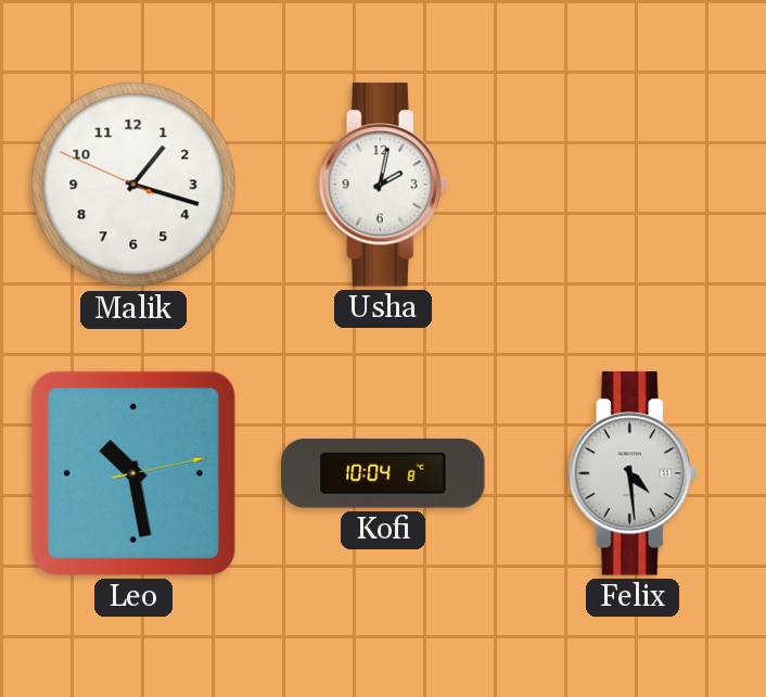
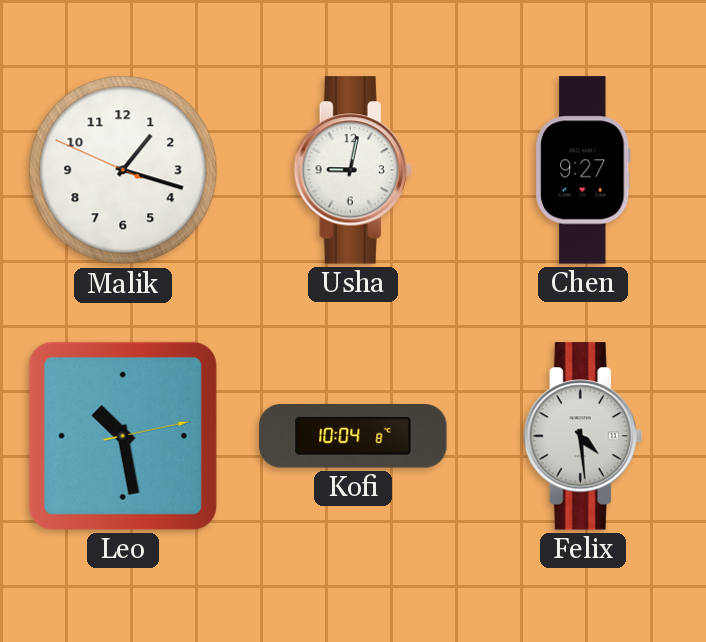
Usha: 2:02 -> 9:02 (353, 170)
Chen: none -> 9:27 (583, 170)
